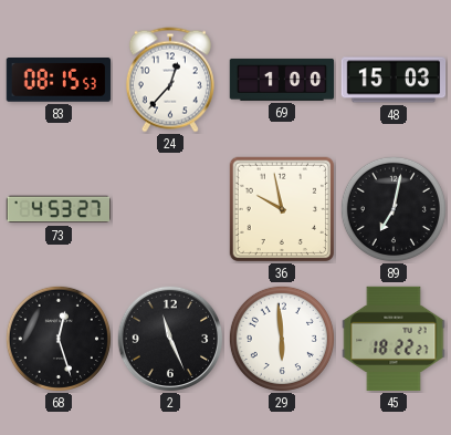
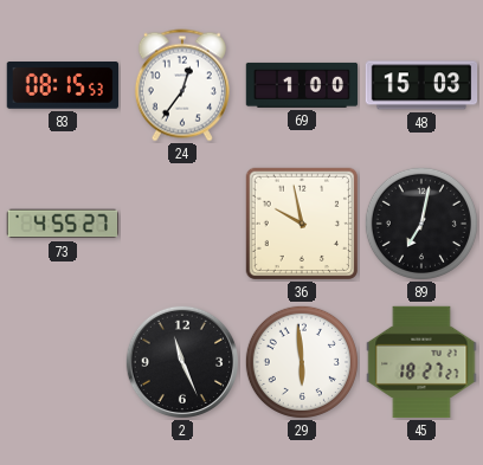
24: 12:37 -> 12:36 (182, 85)
73: 4:53 -> 4:55 (62, 224)
68: 12:27 -> none (59, 339)
45: 18:22 -> 18:27 (421, 362)
